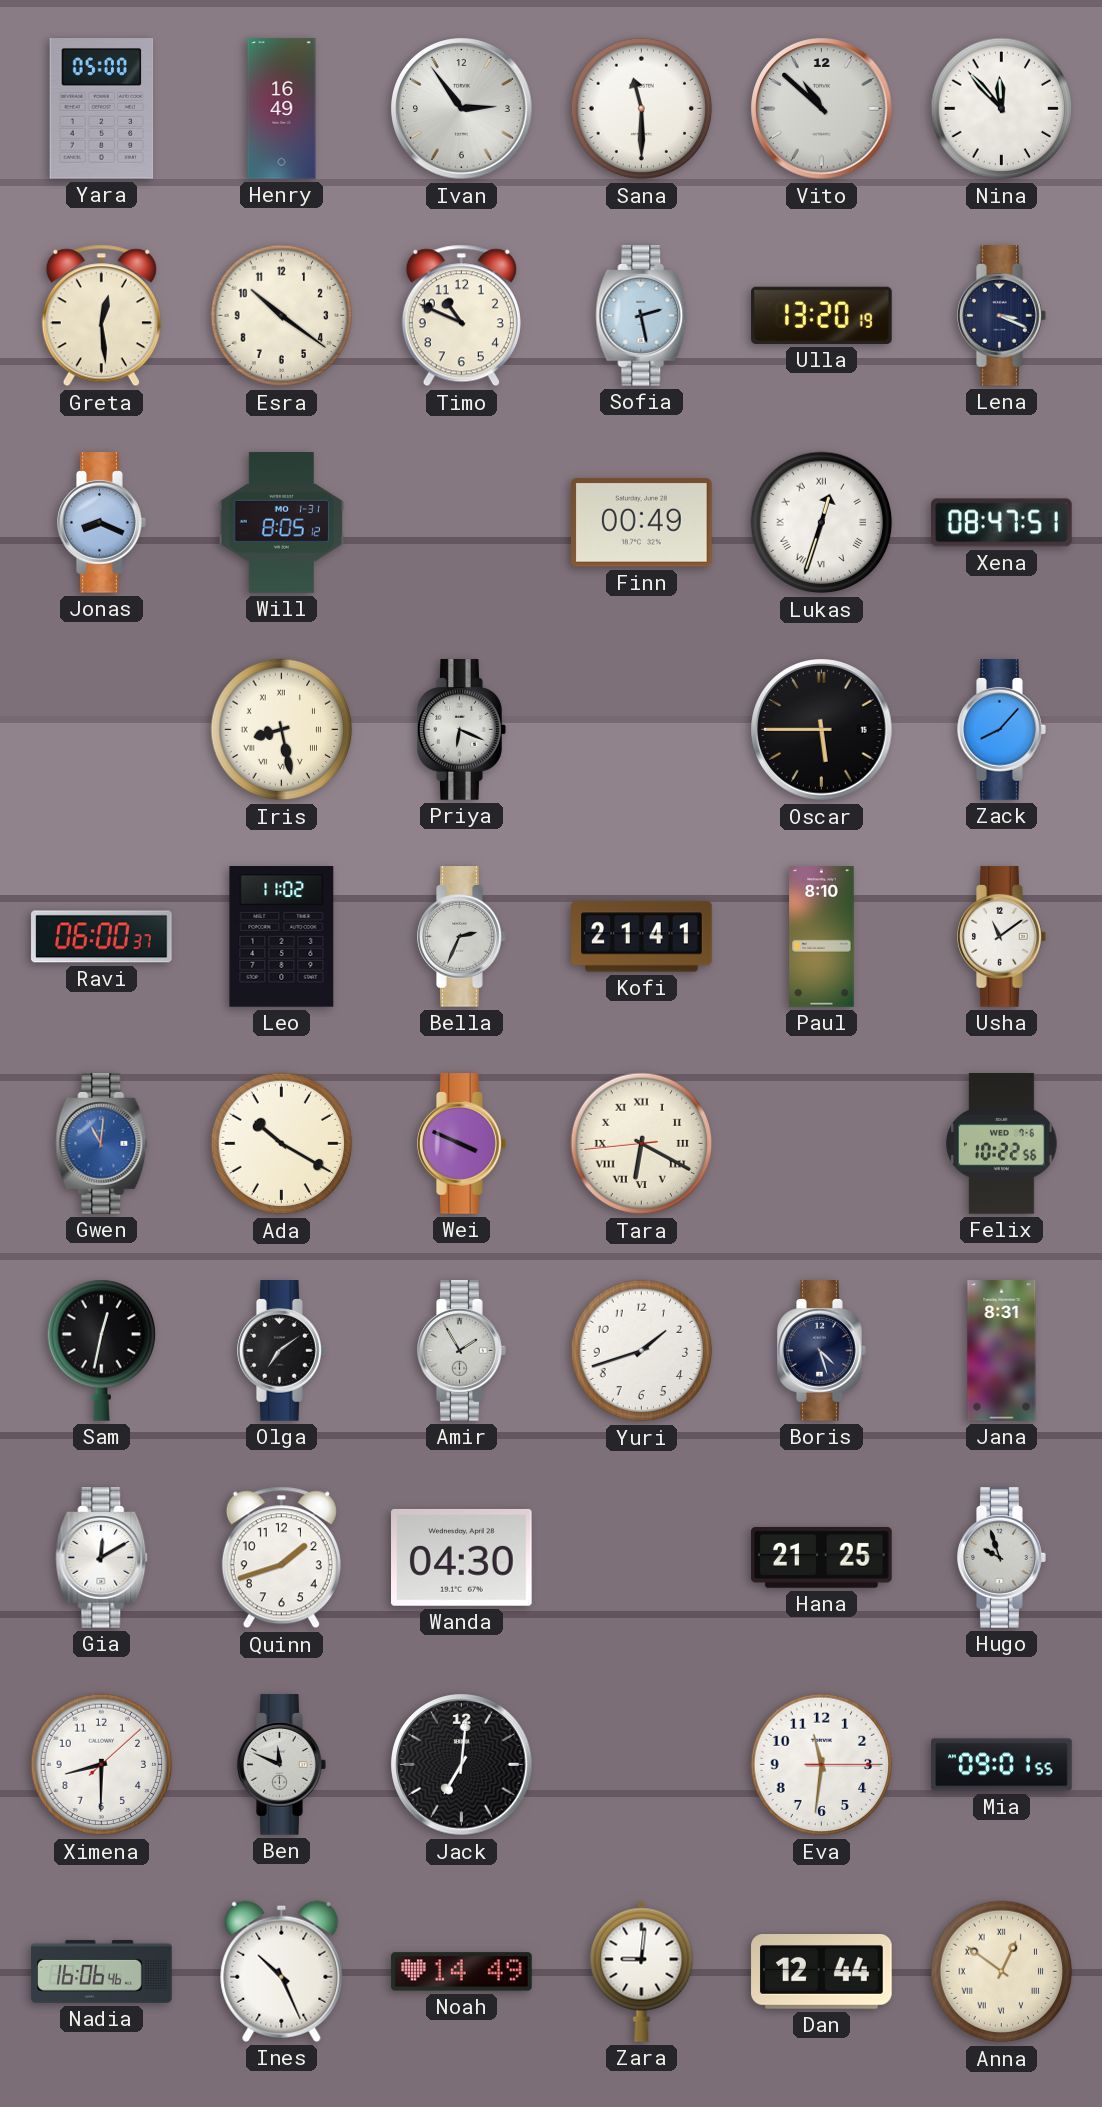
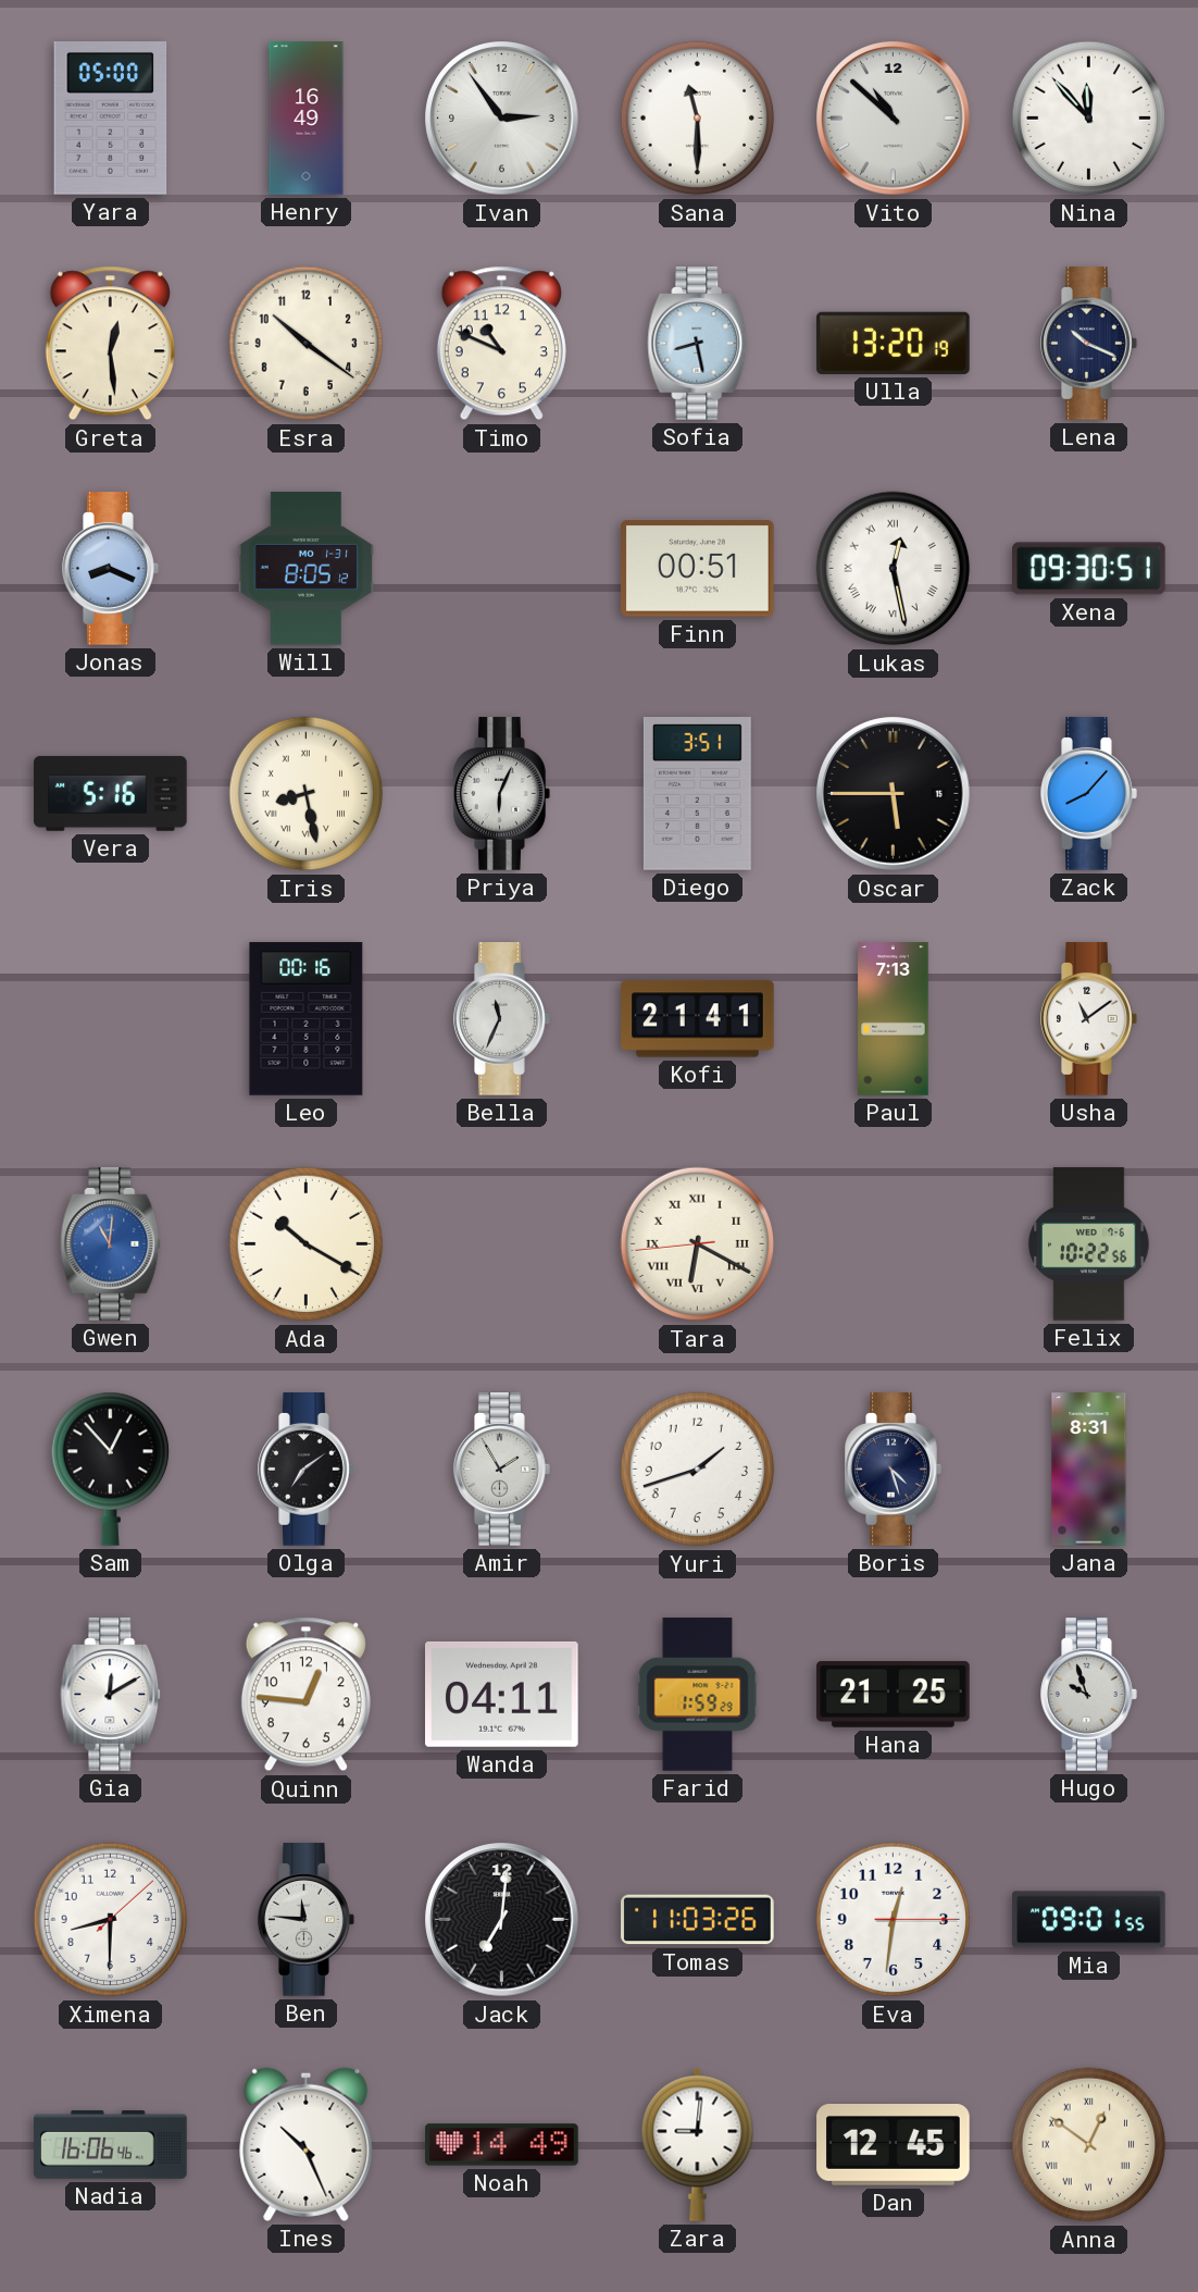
Sofia: 2:28 -> 8:28 (698, 344)
Lena: 3:19 -> 10:19 (1089, 344)
Finn: 00:49 -> 00:51 (698, 569)
Lukas: 12:33 -> 12:28 (894, 569)
Xena: 08:47 -> 09:30 (1089, 569)
Vera: none -> 5:16 (111, 793)
Priya: 6:19 -> 6:04 (502, 794)
Diego: none -> 3:51 (697, 794)
Ravi: 06:00 -> none (102, 937)
Leo: 11:02 -> 00:16 (307, 1019)
Bella: 2:34 -> 11:34 (502, 1019)
Paul: 8:10 -> 7:13 (894, 1019)
Wei: 3:49 -> none (462, 1144)
Sam: 12:32 -> 12:53 (110, 1469)
Quinn: 1:42 -> 12:46 (305, 1695)
Wanda: 04:30 -> 04:11 (502, 1694)
Farid: none -> 1:59 (698, 1695)
Ben: 11:49 -> 11:46 (307, 1920)
Tomas: none -> 11:03 (698, 1920)
Eva: 11:31 -> 12:31 (894, 1920)
Dan: 12:44 -> 12:45 (894, 2145)
